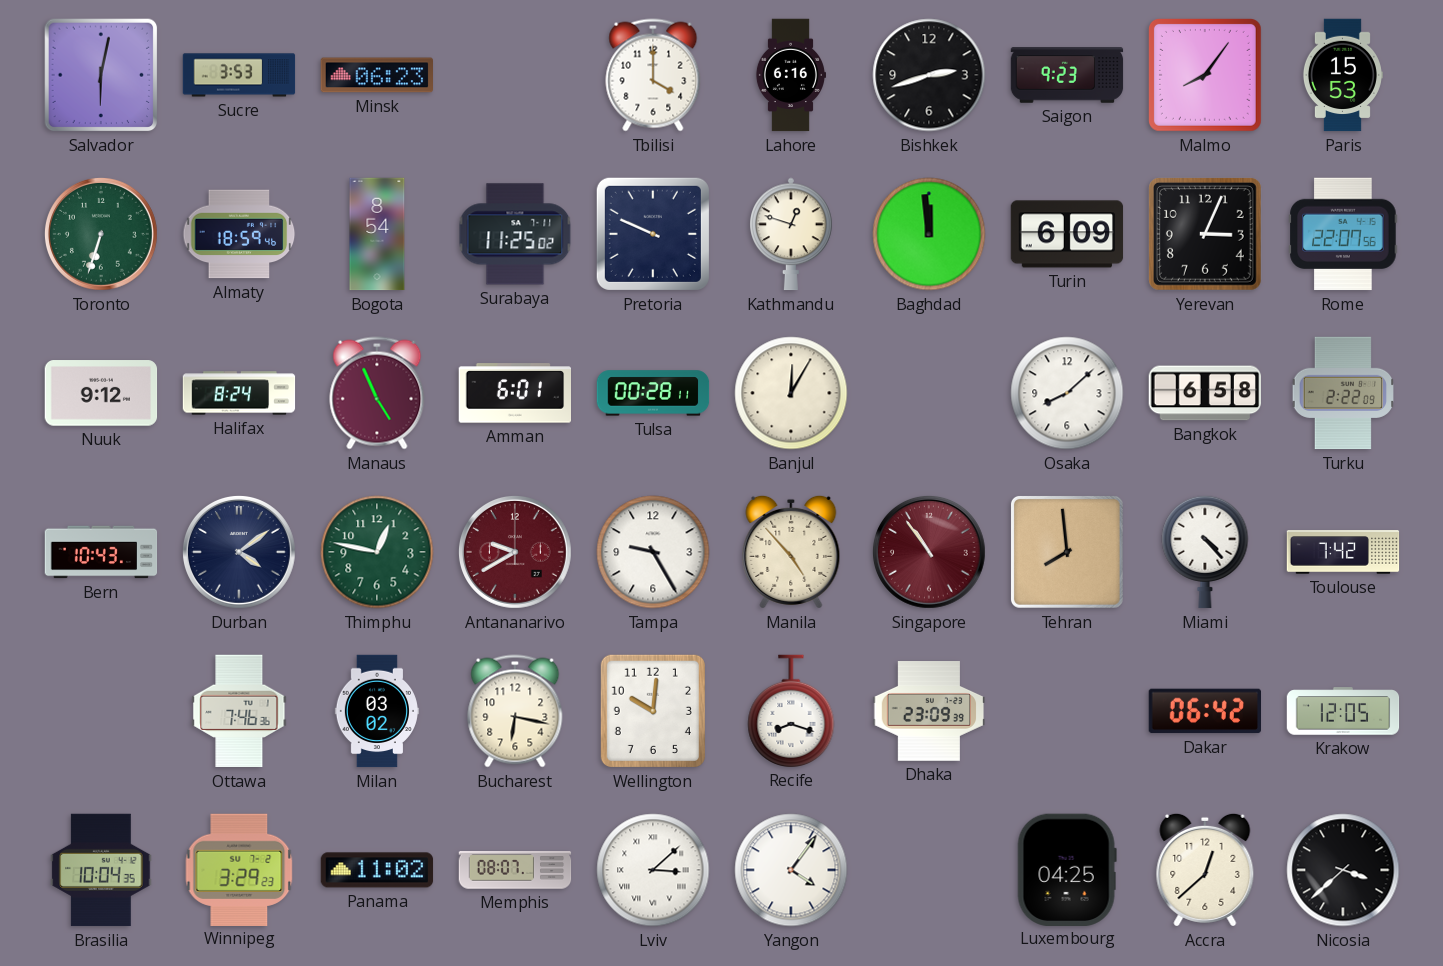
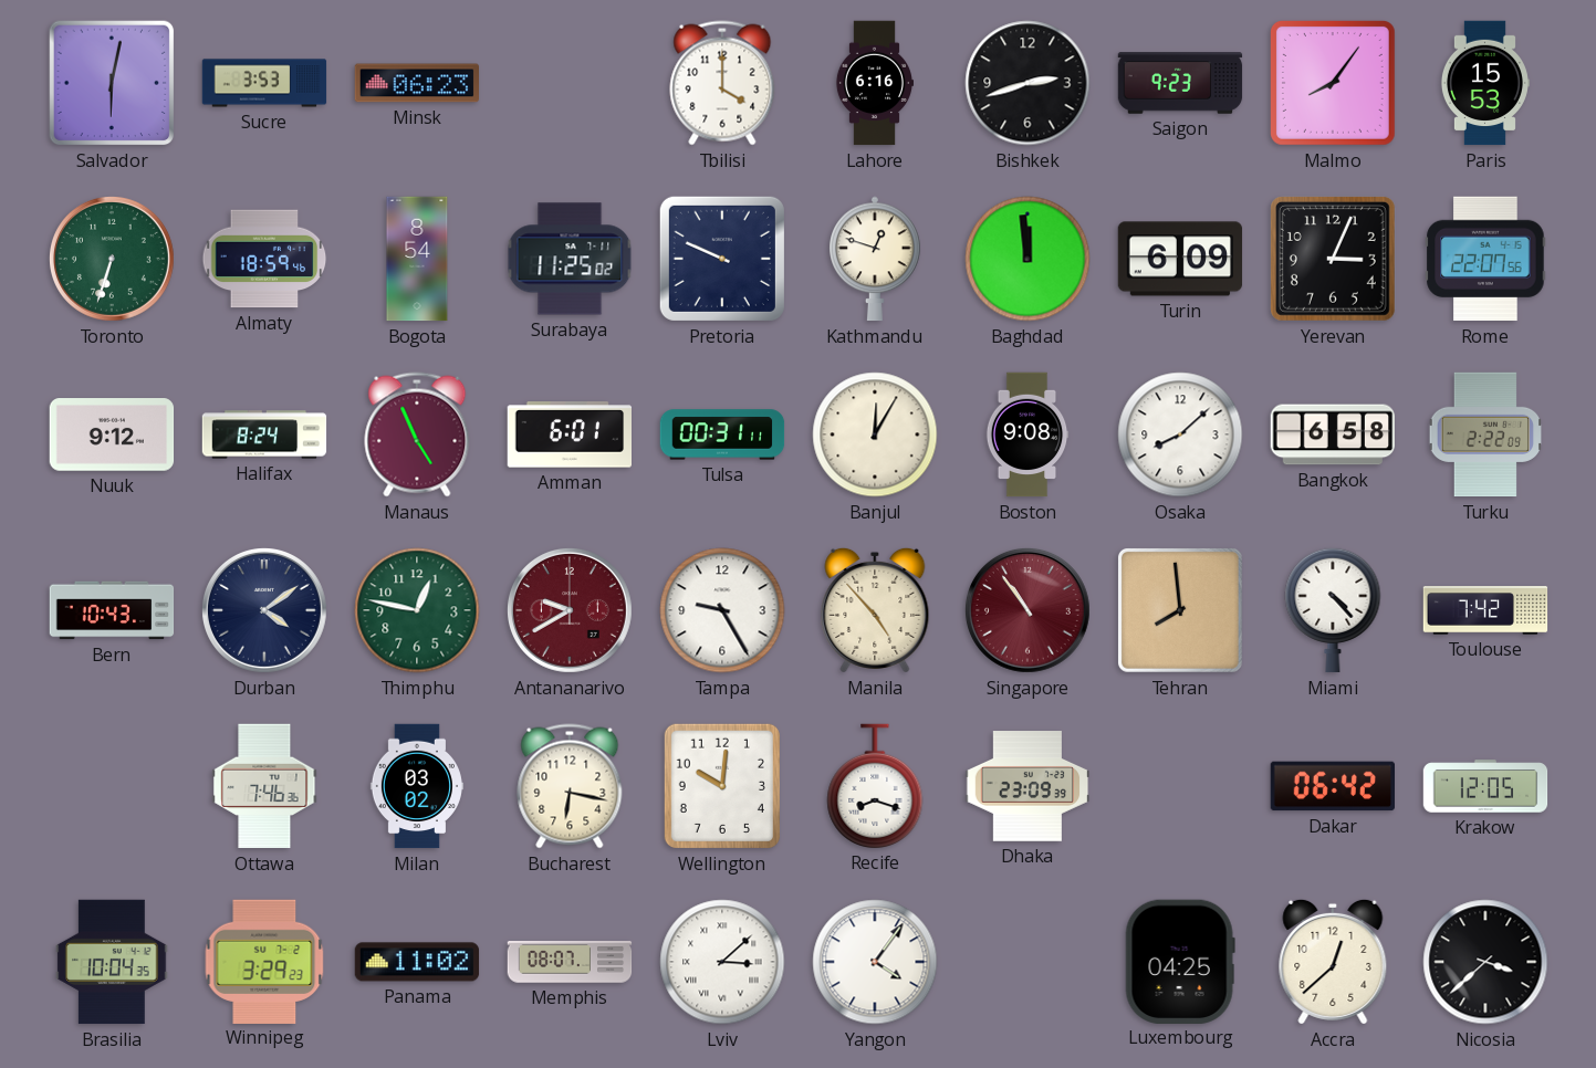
Tulsa: 00:28 -> 00:31 (722, 434)
Boston: none -> 9:08 (1028, 434)
